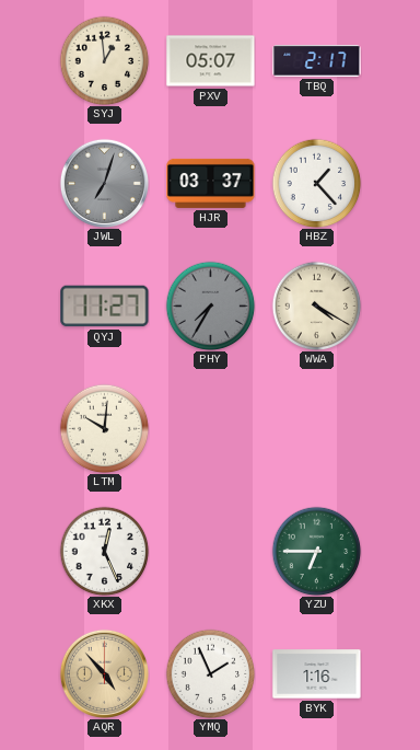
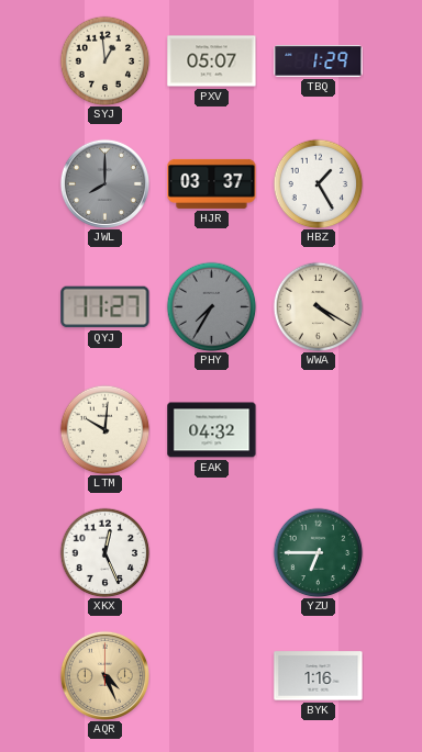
TBQ: 2:17 -> 1:29 (319, 61)
JWL: 7:03 -> 8:00 (104, 183)
HBZ: 1:23 -> 1:25 (318, 183)
EAK: none -> 04:32 (212, 430)
AQR: 4:53 -> 4:26 (104, 675)
YMQ: 1:56 -> none (210, 673)
